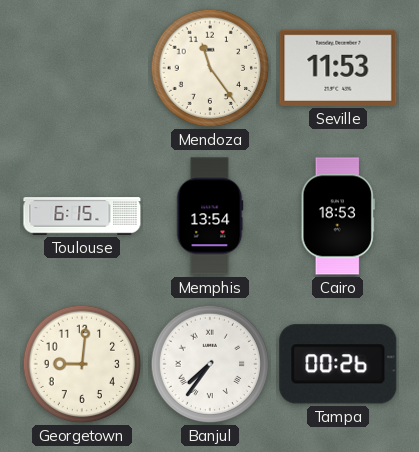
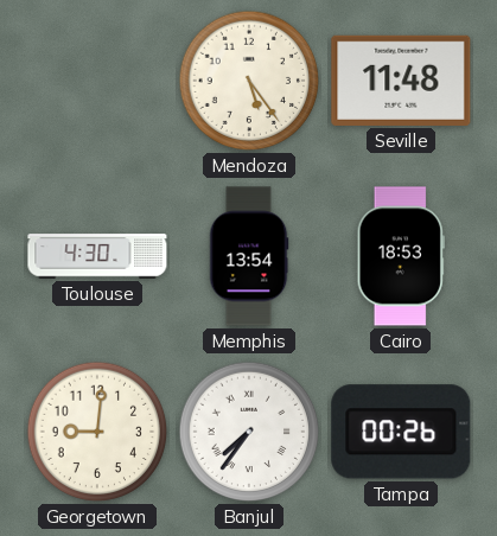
Mendoza: 11:24 -> 5:24 (249, 81)
Seville: 11:53 -> 11:48 (401, 81)
Toulouse: 6:15 -> 4:30 (97, 256)
